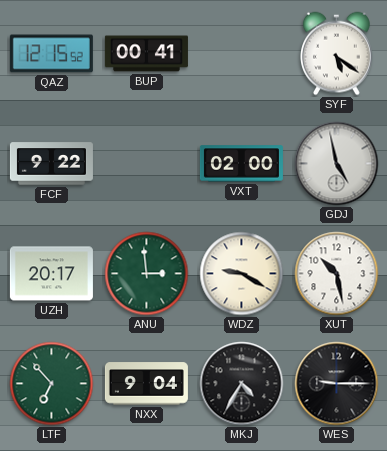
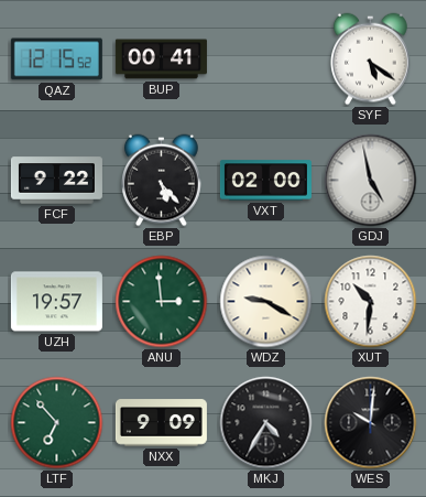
EBP: none -> 5:23 (162, 181)
UZH: 20:17 -> 19:57 (56, 302)
XUT: 10:28 -> 10:31 (371, 302)
NXX: 9:04 -> 9:09 (161, 423)
WES: 9:15 -> 10:01 (371, 423)
